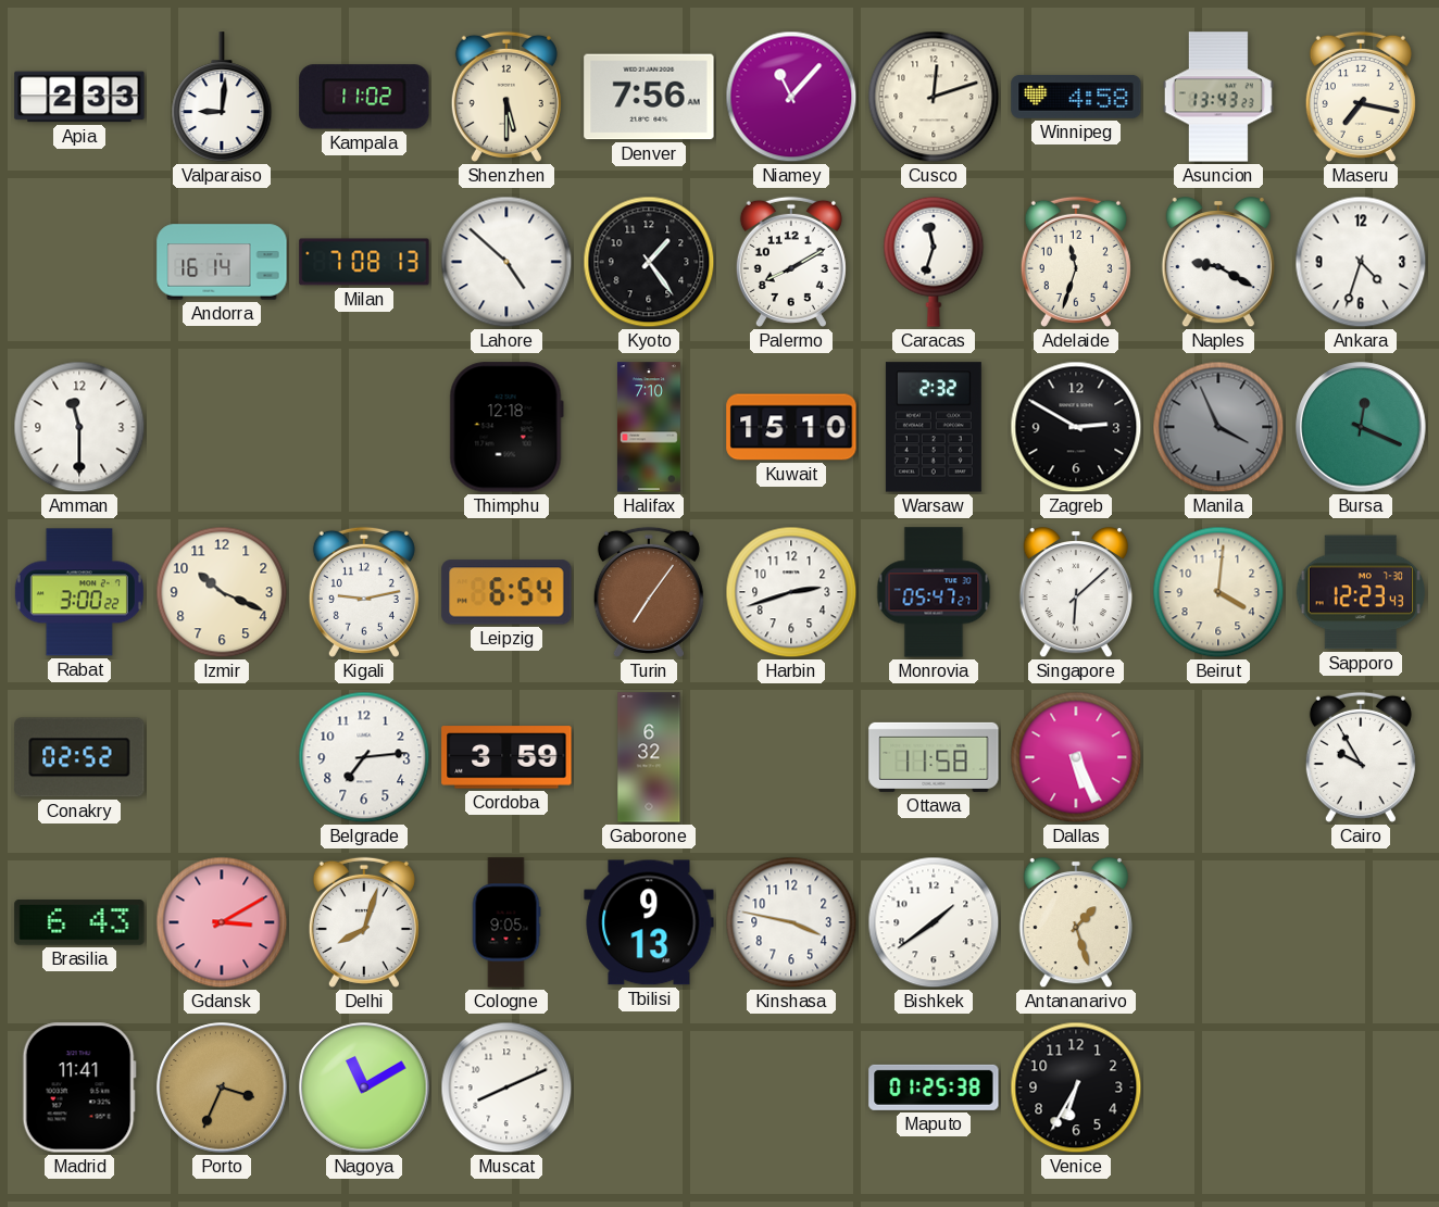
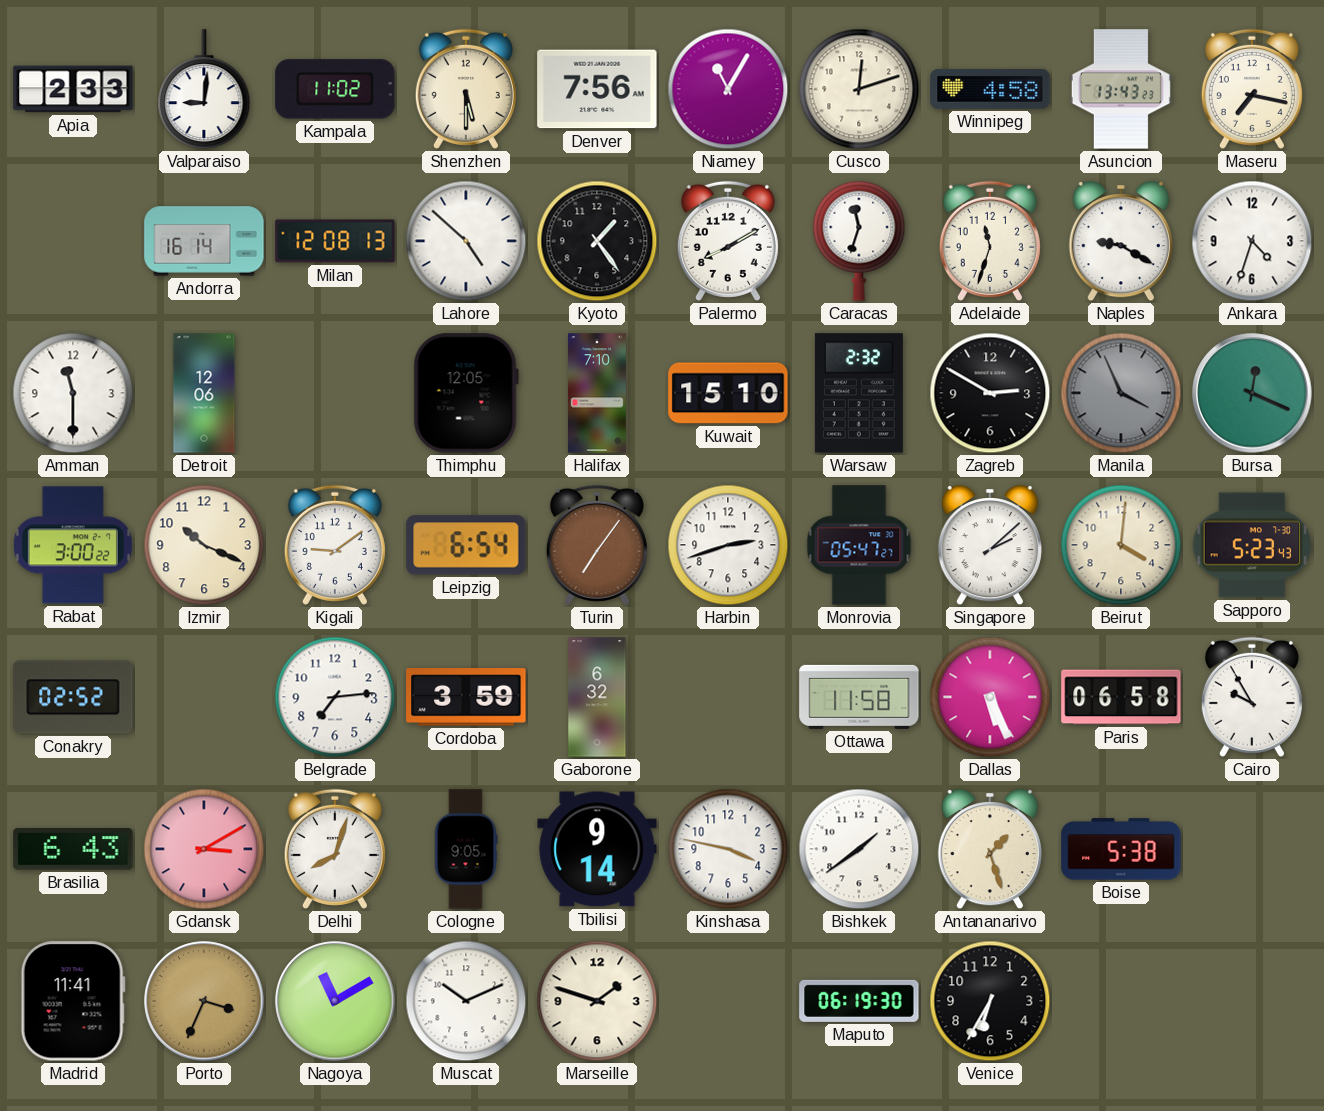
Niamey: 11:07 -> 11:05 (728, 89)
Milan: 7:08 -> 12:08 (335, 241)
Detroit: none -> 12:06 (204, 393)
Thimphu: 12:18 -> 12:05 (466, 393)
Kigali: 9:13 -> 9:09 (335, 545)
Singapore: 6:08 -> 2:08 (990, 545)
Sapporo: 12:23 -> 5:23 (1252, 545)
Paris: none -> 06:58 (1121, 697)
Tbilisi: 9:13 -> 9:14 (597, 849)
Boise: none -> 5:38 (1121, 849)
Muscat: 8:11 -> 10:11 (466, 1001)
Marseille: none -> 1:48 (597, 1001)
Maputo: 01:25 -> 06:19 (859, 1001)
